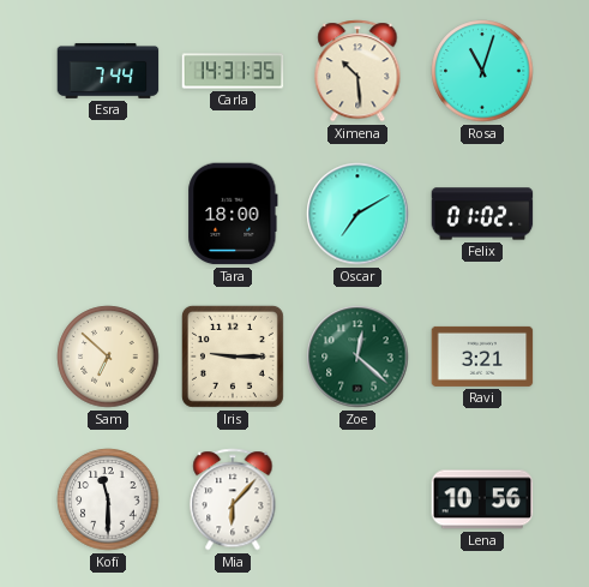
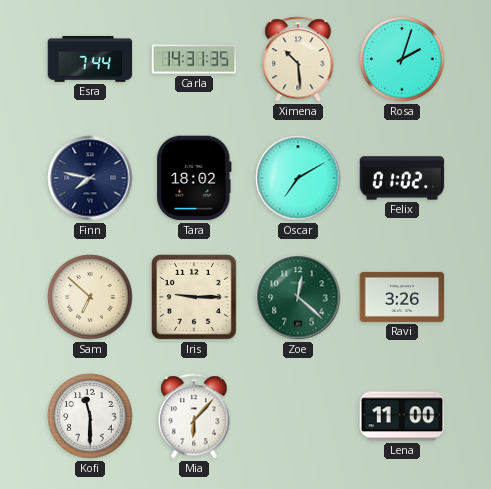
Rosa: 11:03 -> 2:03 (402, 59)
Finn: none -> 7:47 (90, 178)
Tara: 18:00 -> 18:02 (194, 178)
Ravi: 3:21 -> 3:26 (402, 297)
Lena: 10:56 -> 11:00 (402, 416)
